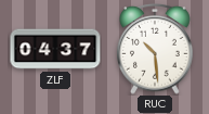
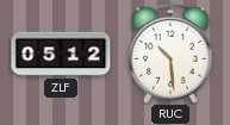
ZLF: 04:37 -> 05:12 (61, 54)
